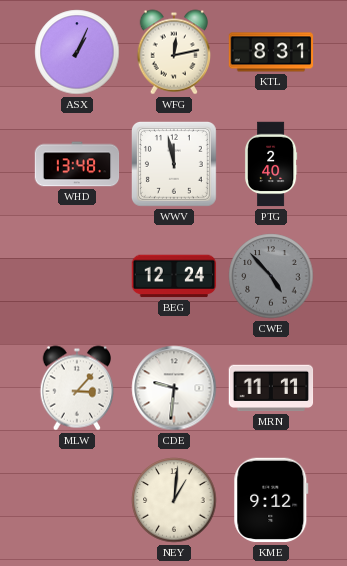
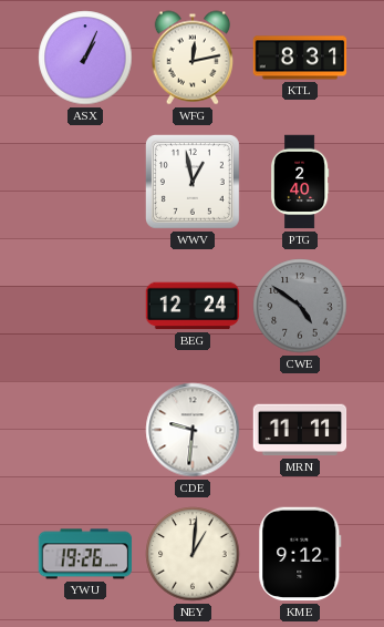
WHD: 13:48 -> none (77, 164)
WWV: 11:58 -> 12:58 (193, 182)
CWE: 4:53 -> 4:51 (300, 306)
MLW: 3:07 -> none (77, 388)
YWU: none -> 19:26 (85, 554)
